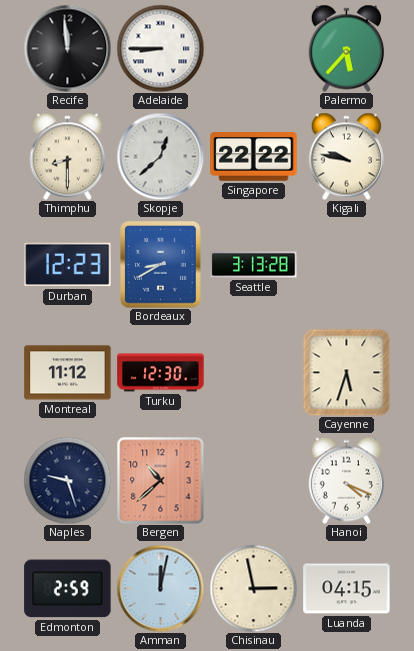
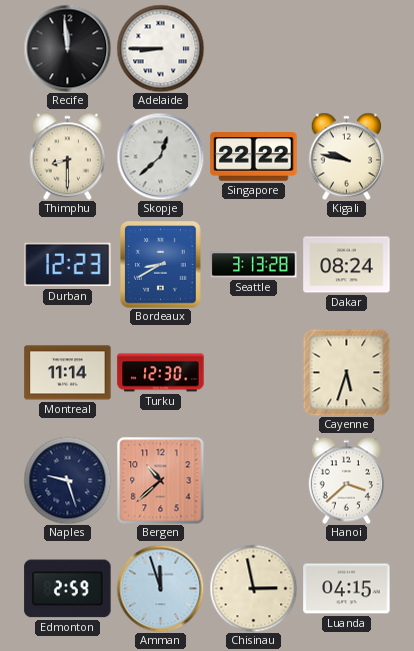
Palermo: 5:37 -> none (346, 48)
Dakar: none -> 08:24 (347, 265)
Montreal: 11:12 -> 11:14 (68, 373)
Hanoi: 4:19 -> 3:38 (346, 480)
Amman: 12:02 -> 11:57 (160, 588)
